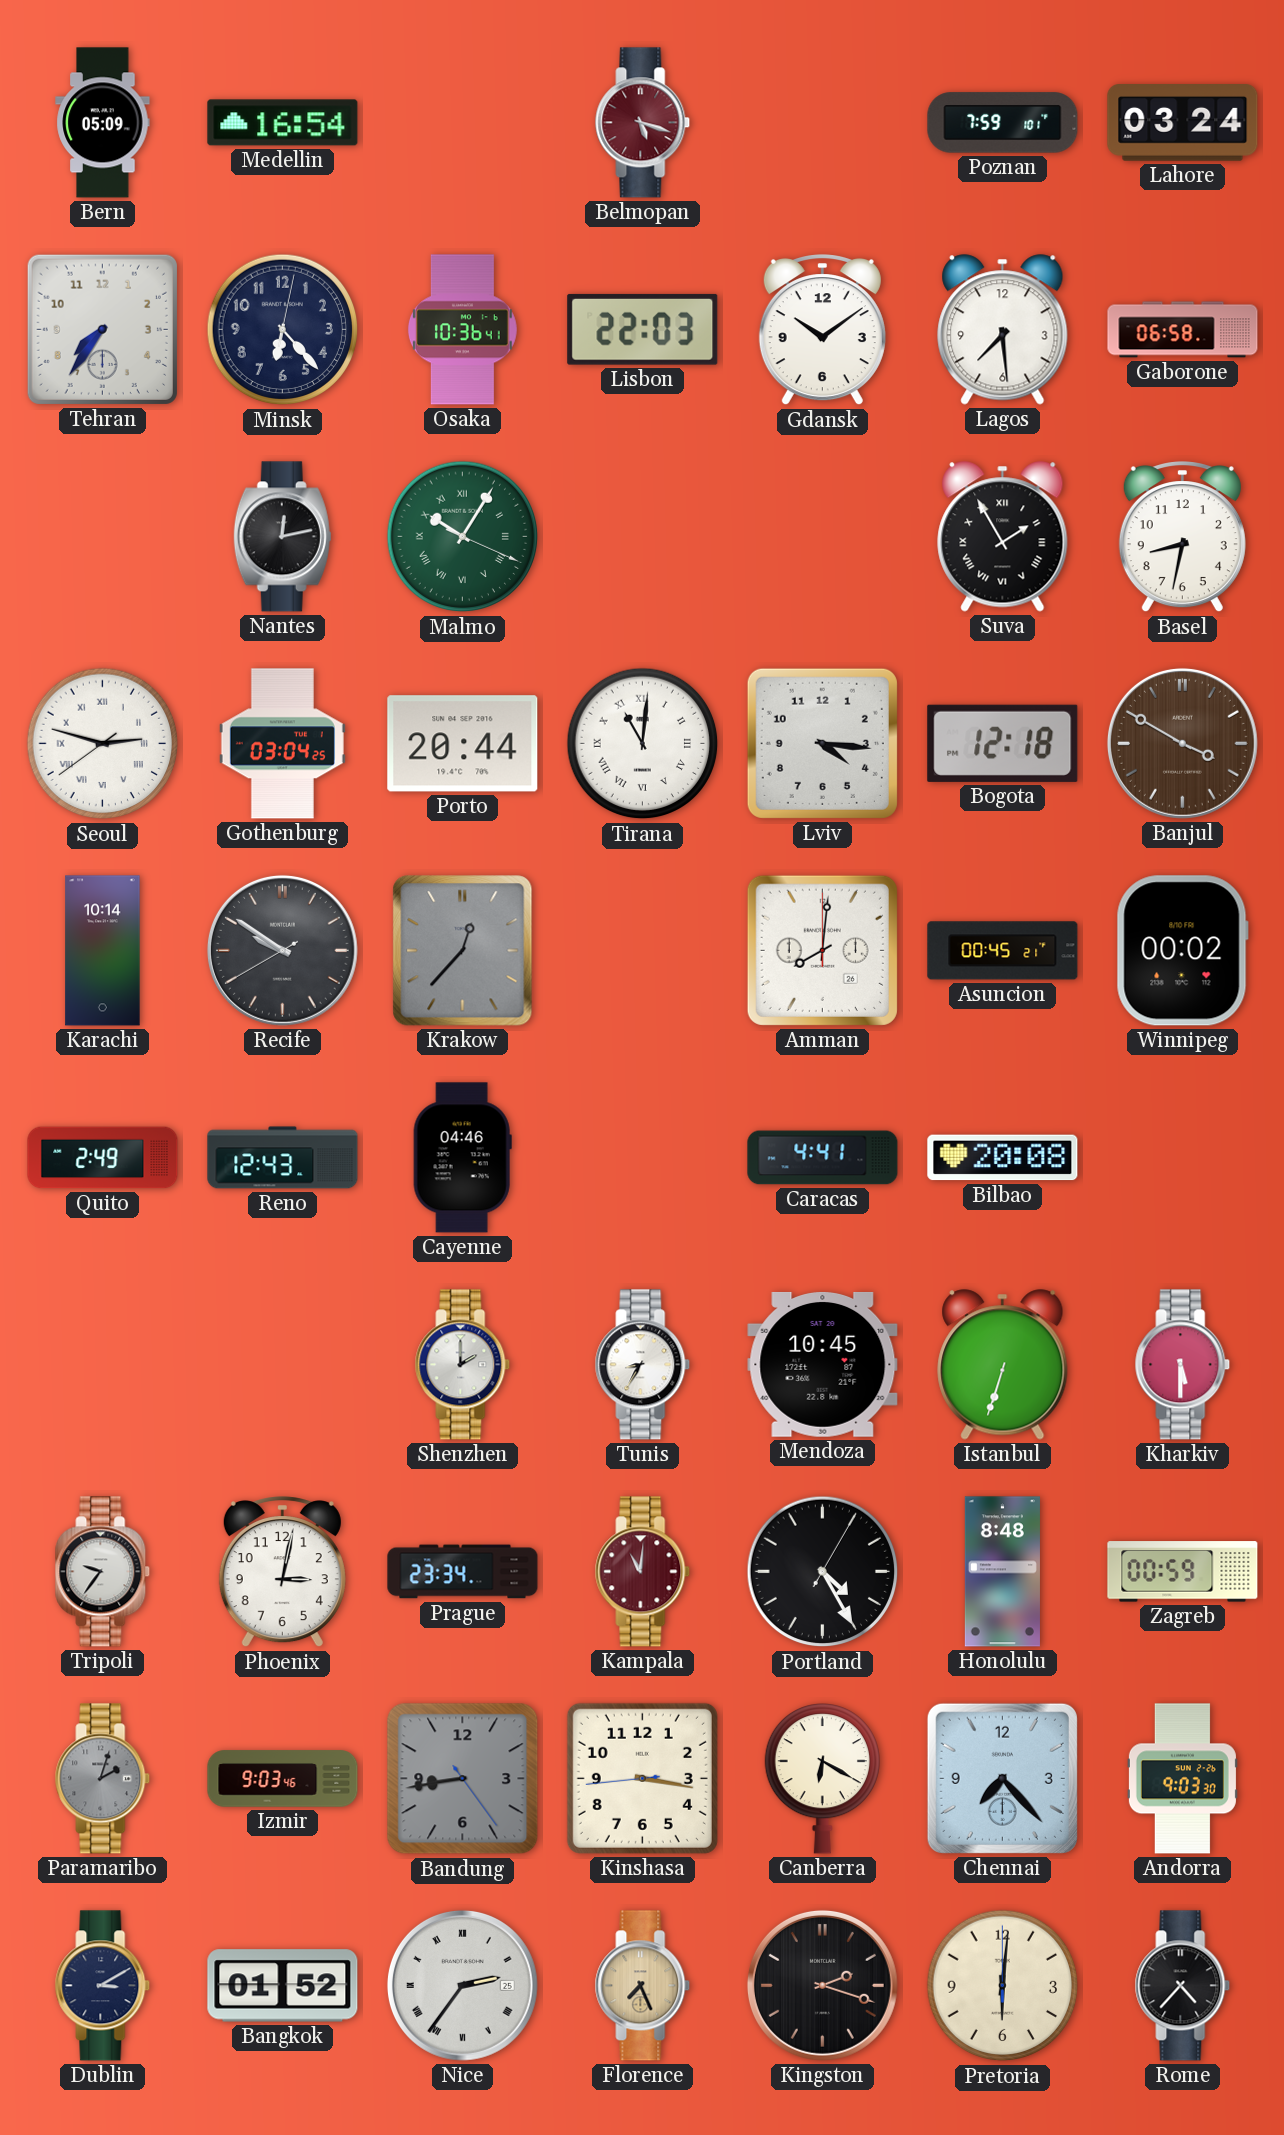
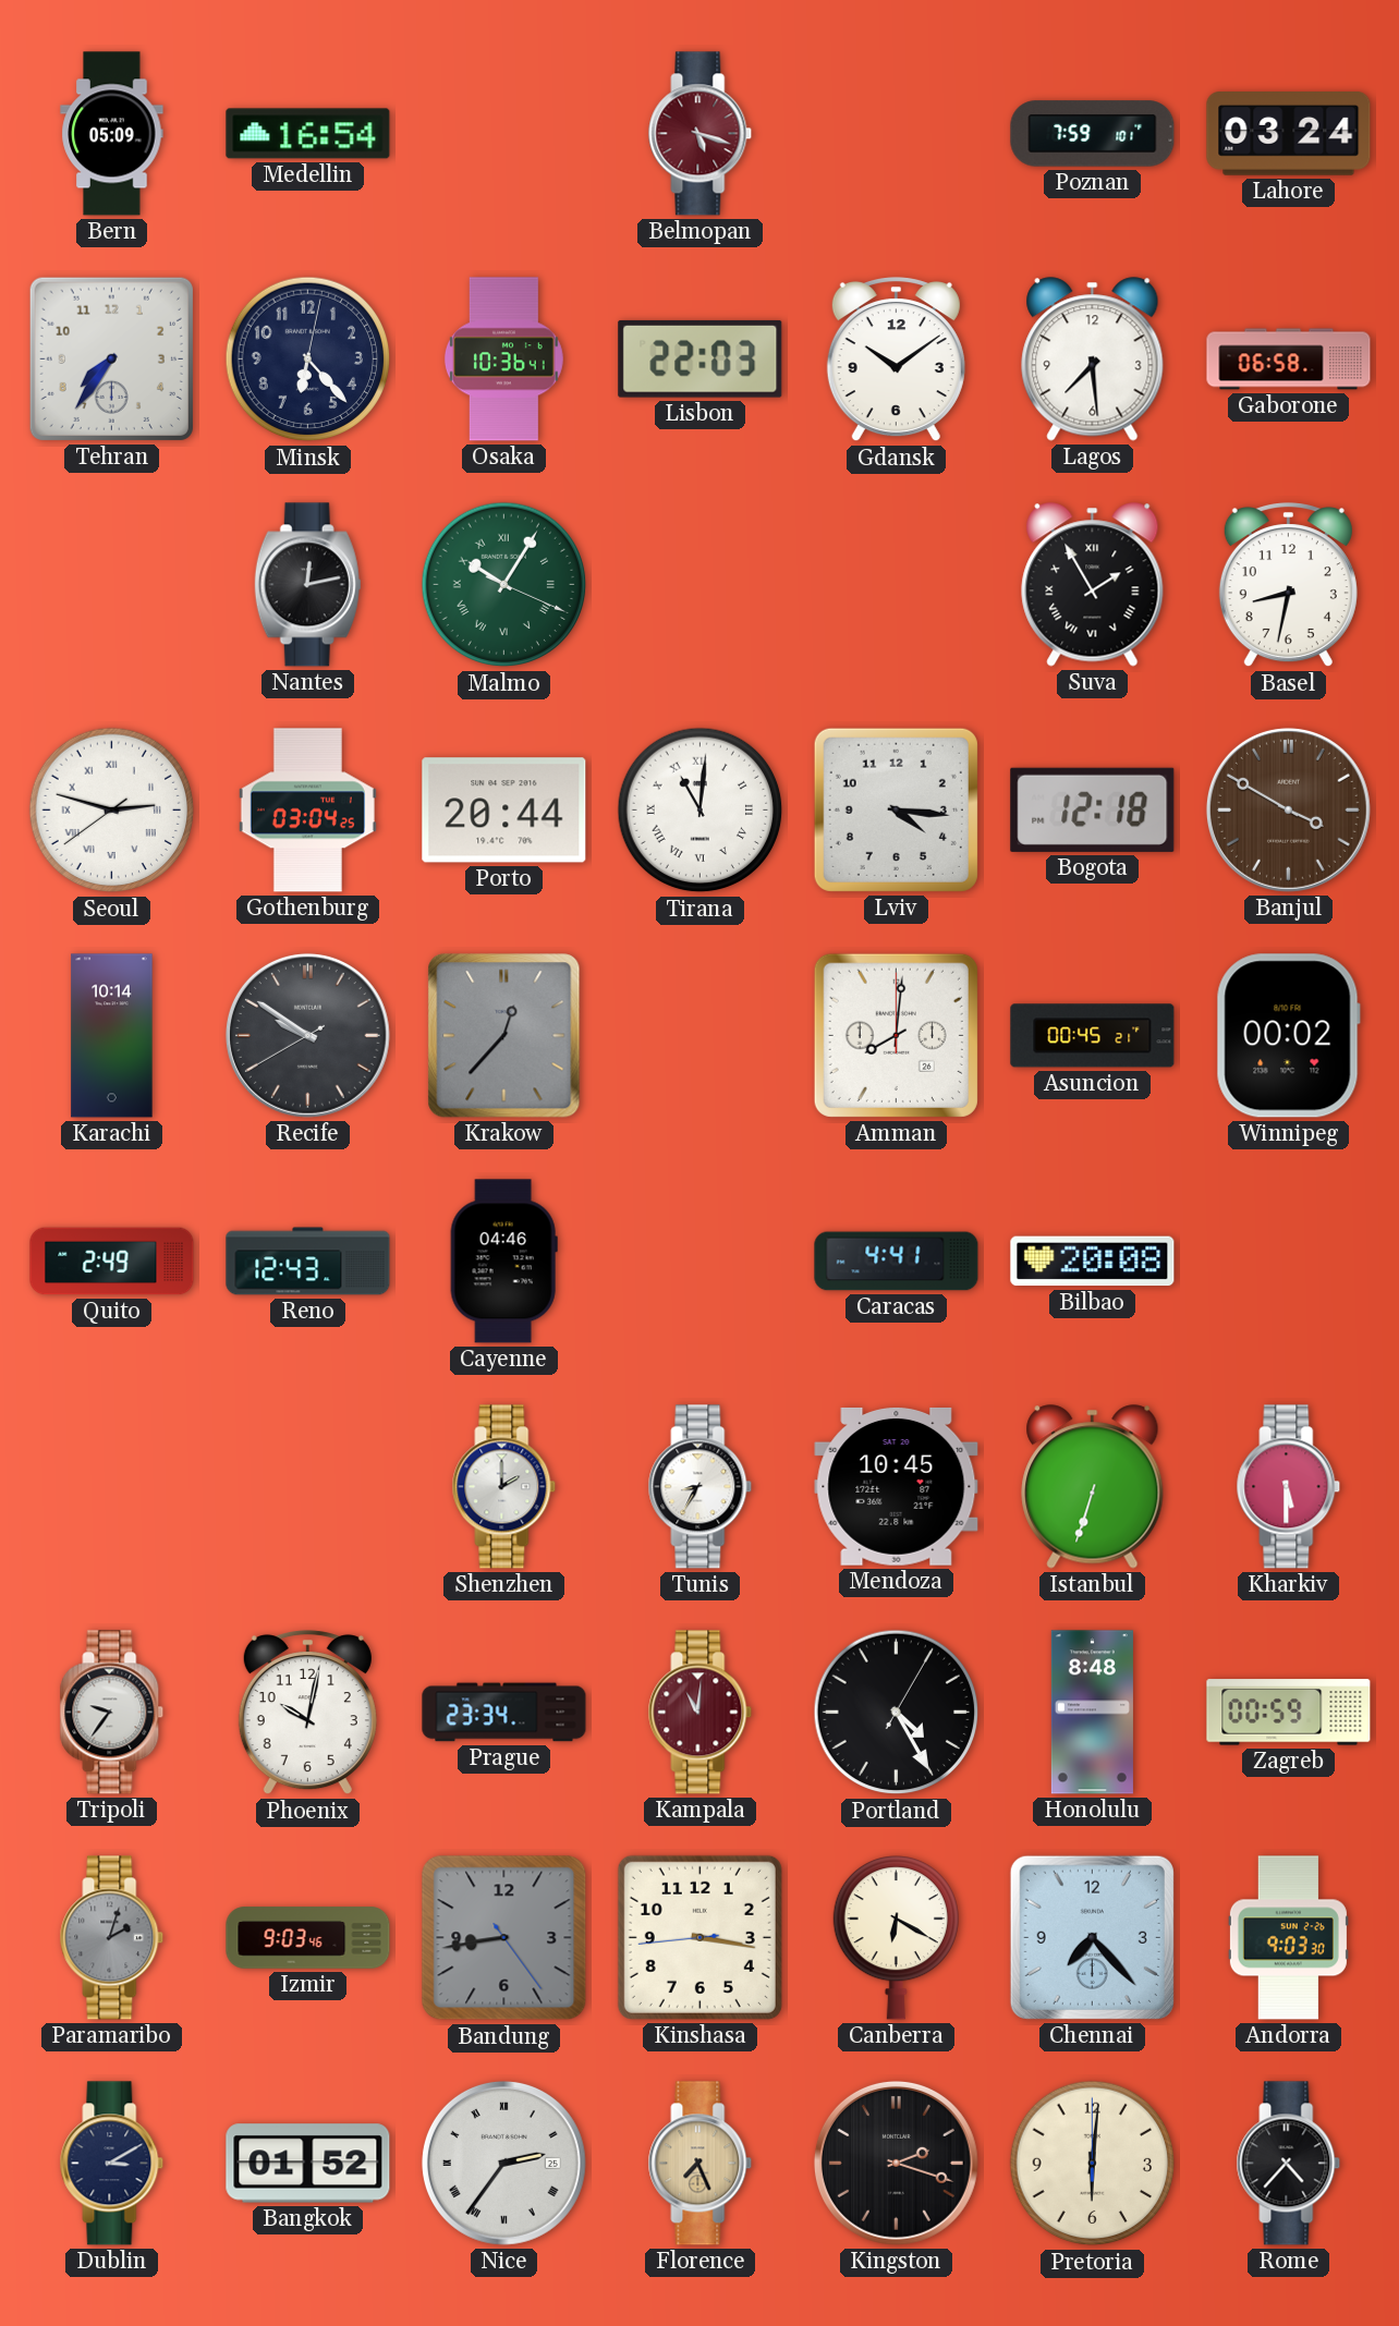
Phoenix: 3:02 -> 10:02 (307, 1713)
